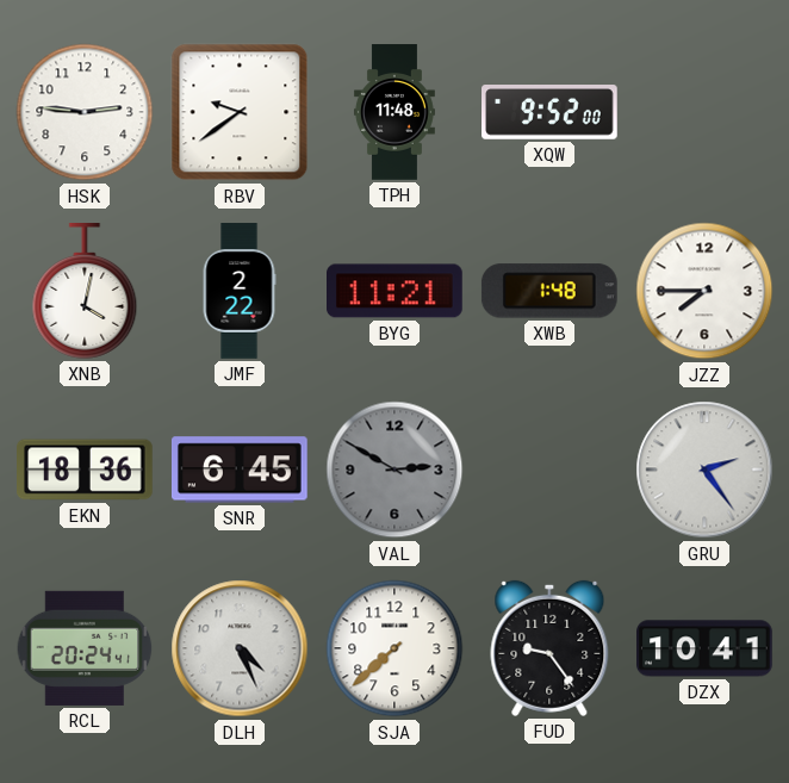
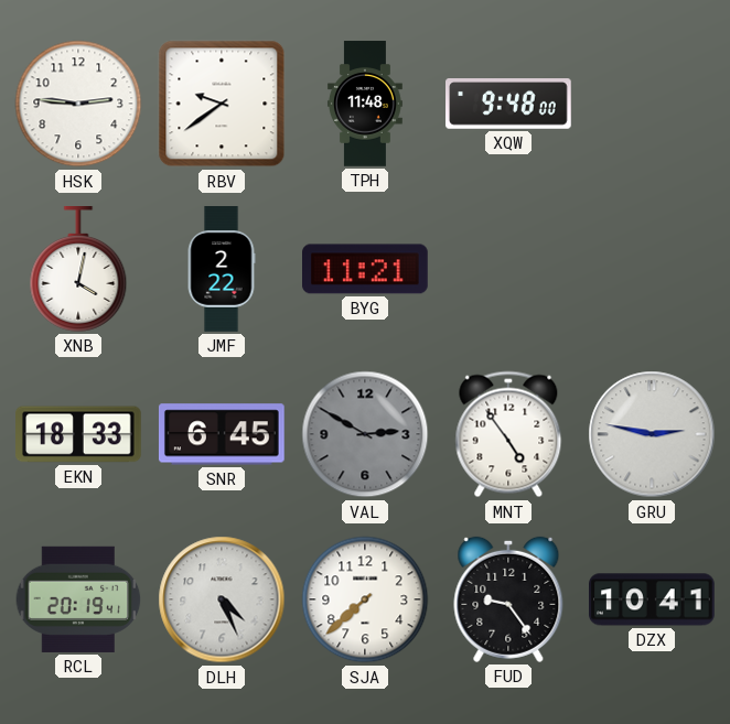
XQW: 9:52 -> 9:48 (509, 105)
XWB: 1:48 -> none (549, 291)
JZZ: 7:45 -> none (704, 291)
EKN: 18:36 -> 18:33 (78, 434)
MNT: none -> 4:54 (508, 434)
GRU: 2:24 -> 2:47 (652, 434)
RCL: 20:24 -> 20:19 (78, 599)
